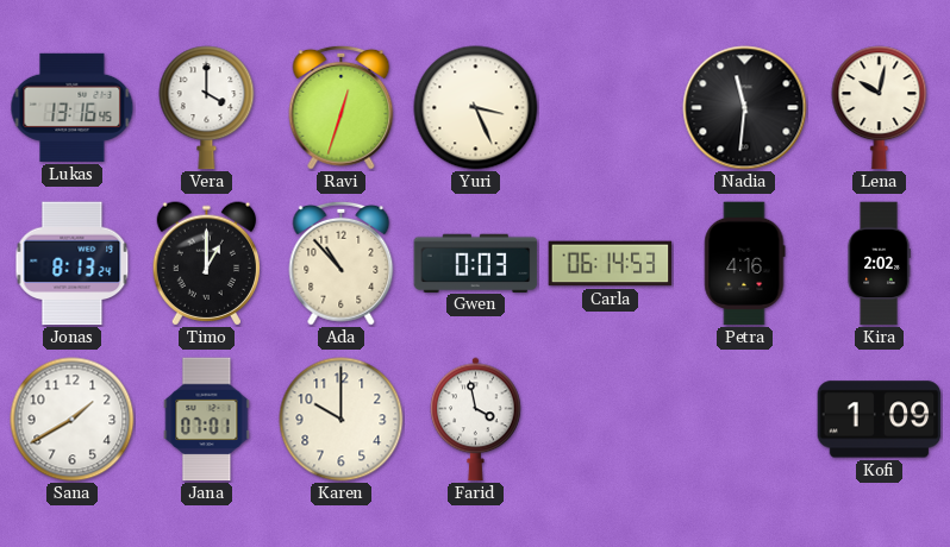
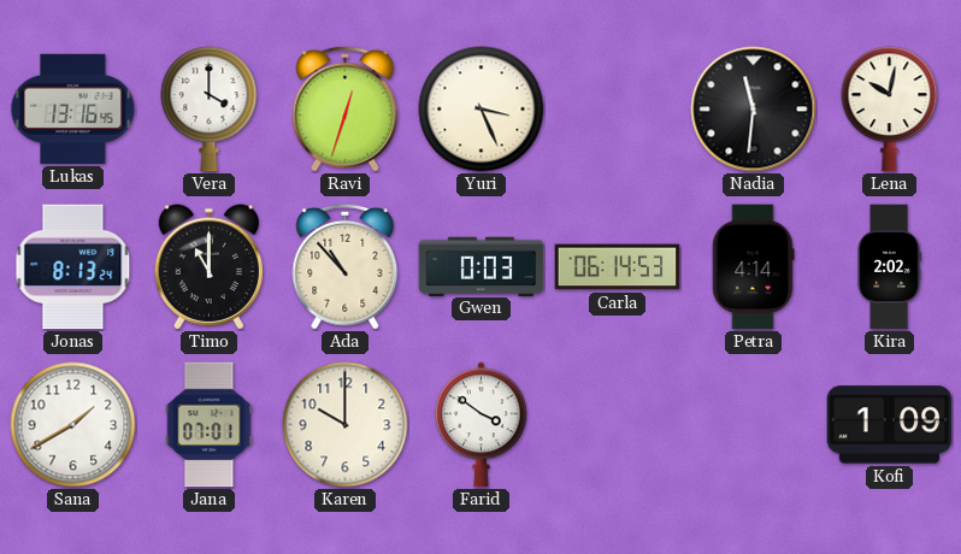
Timo: 1:00 -> 11:00 (208, 267)
Petra: 4:16 -> 4:14 (754, 267)
Farid: 3:58 -> 3:51 (482, 425)
